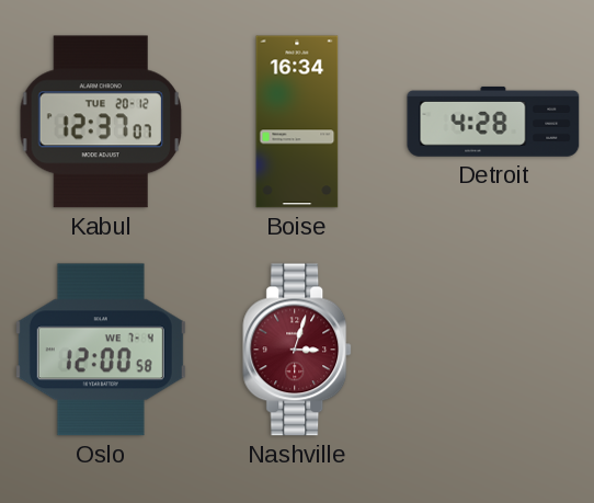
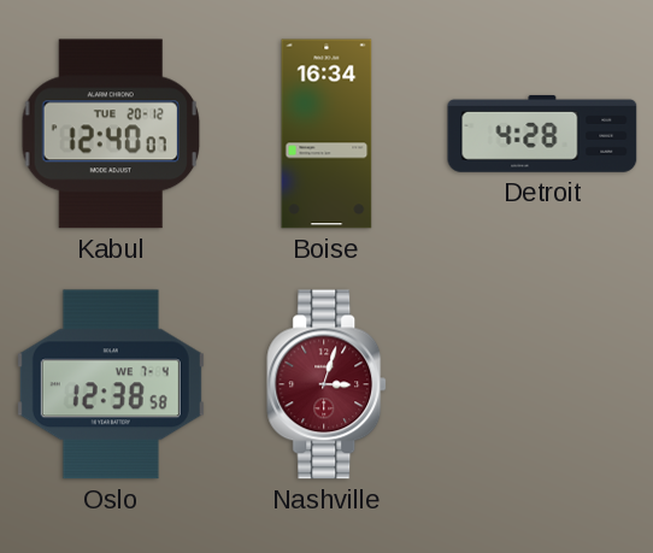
Kabul: 12:37 -> 12:40 (111, 134)
Oslo: 12:00 -> 12:38 (111, 384)
